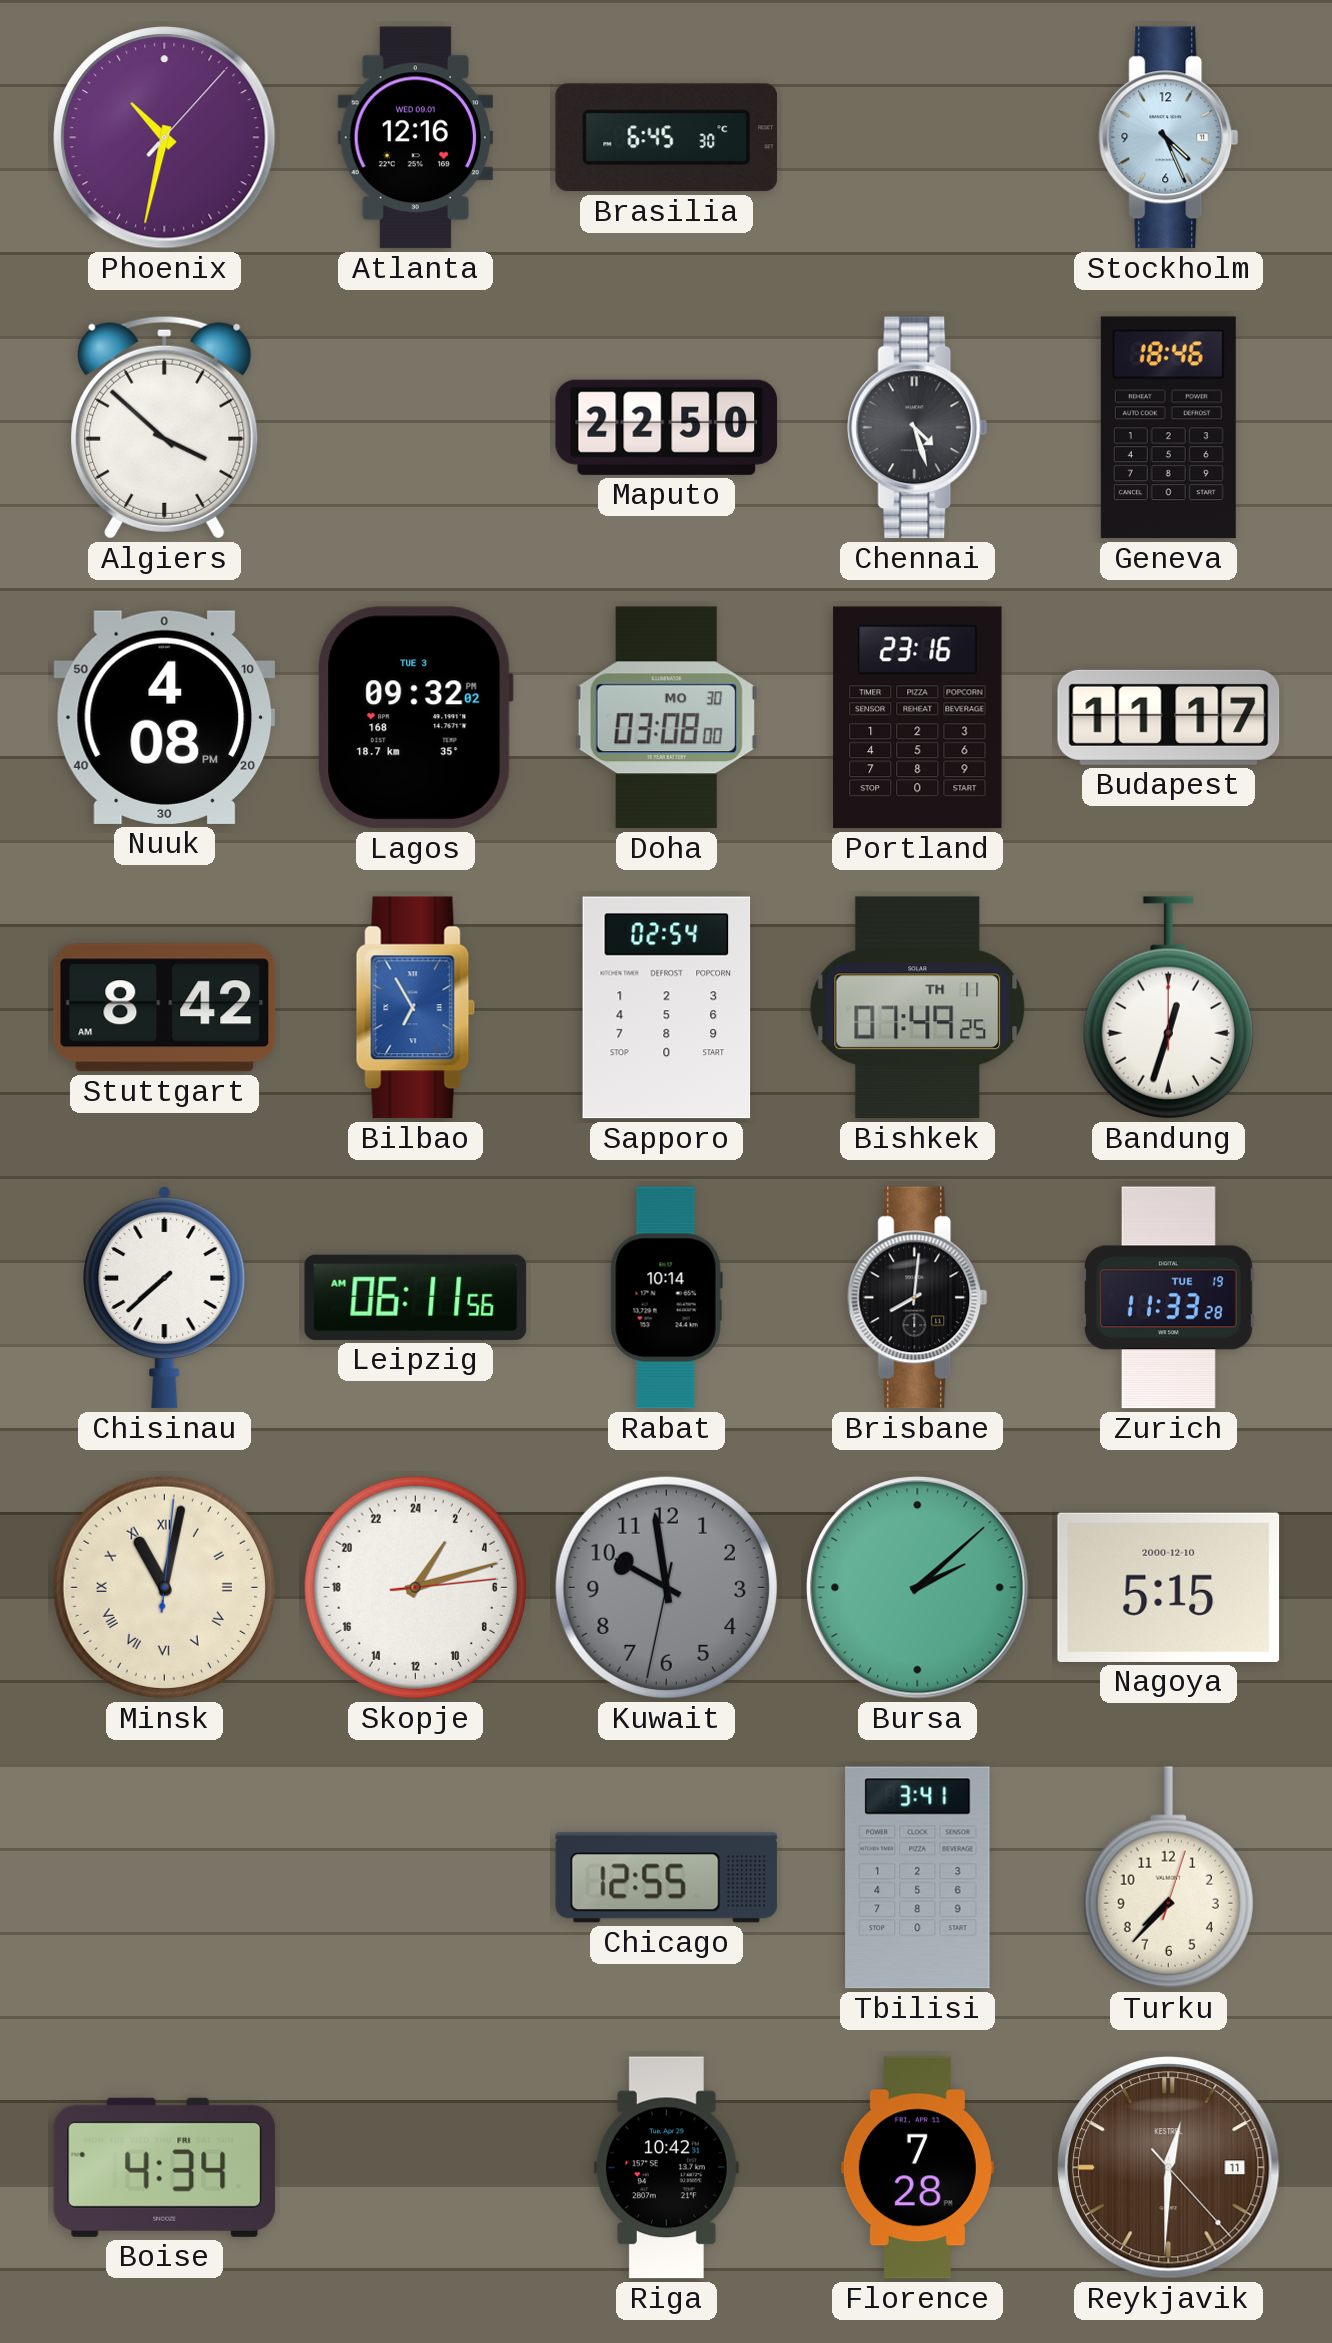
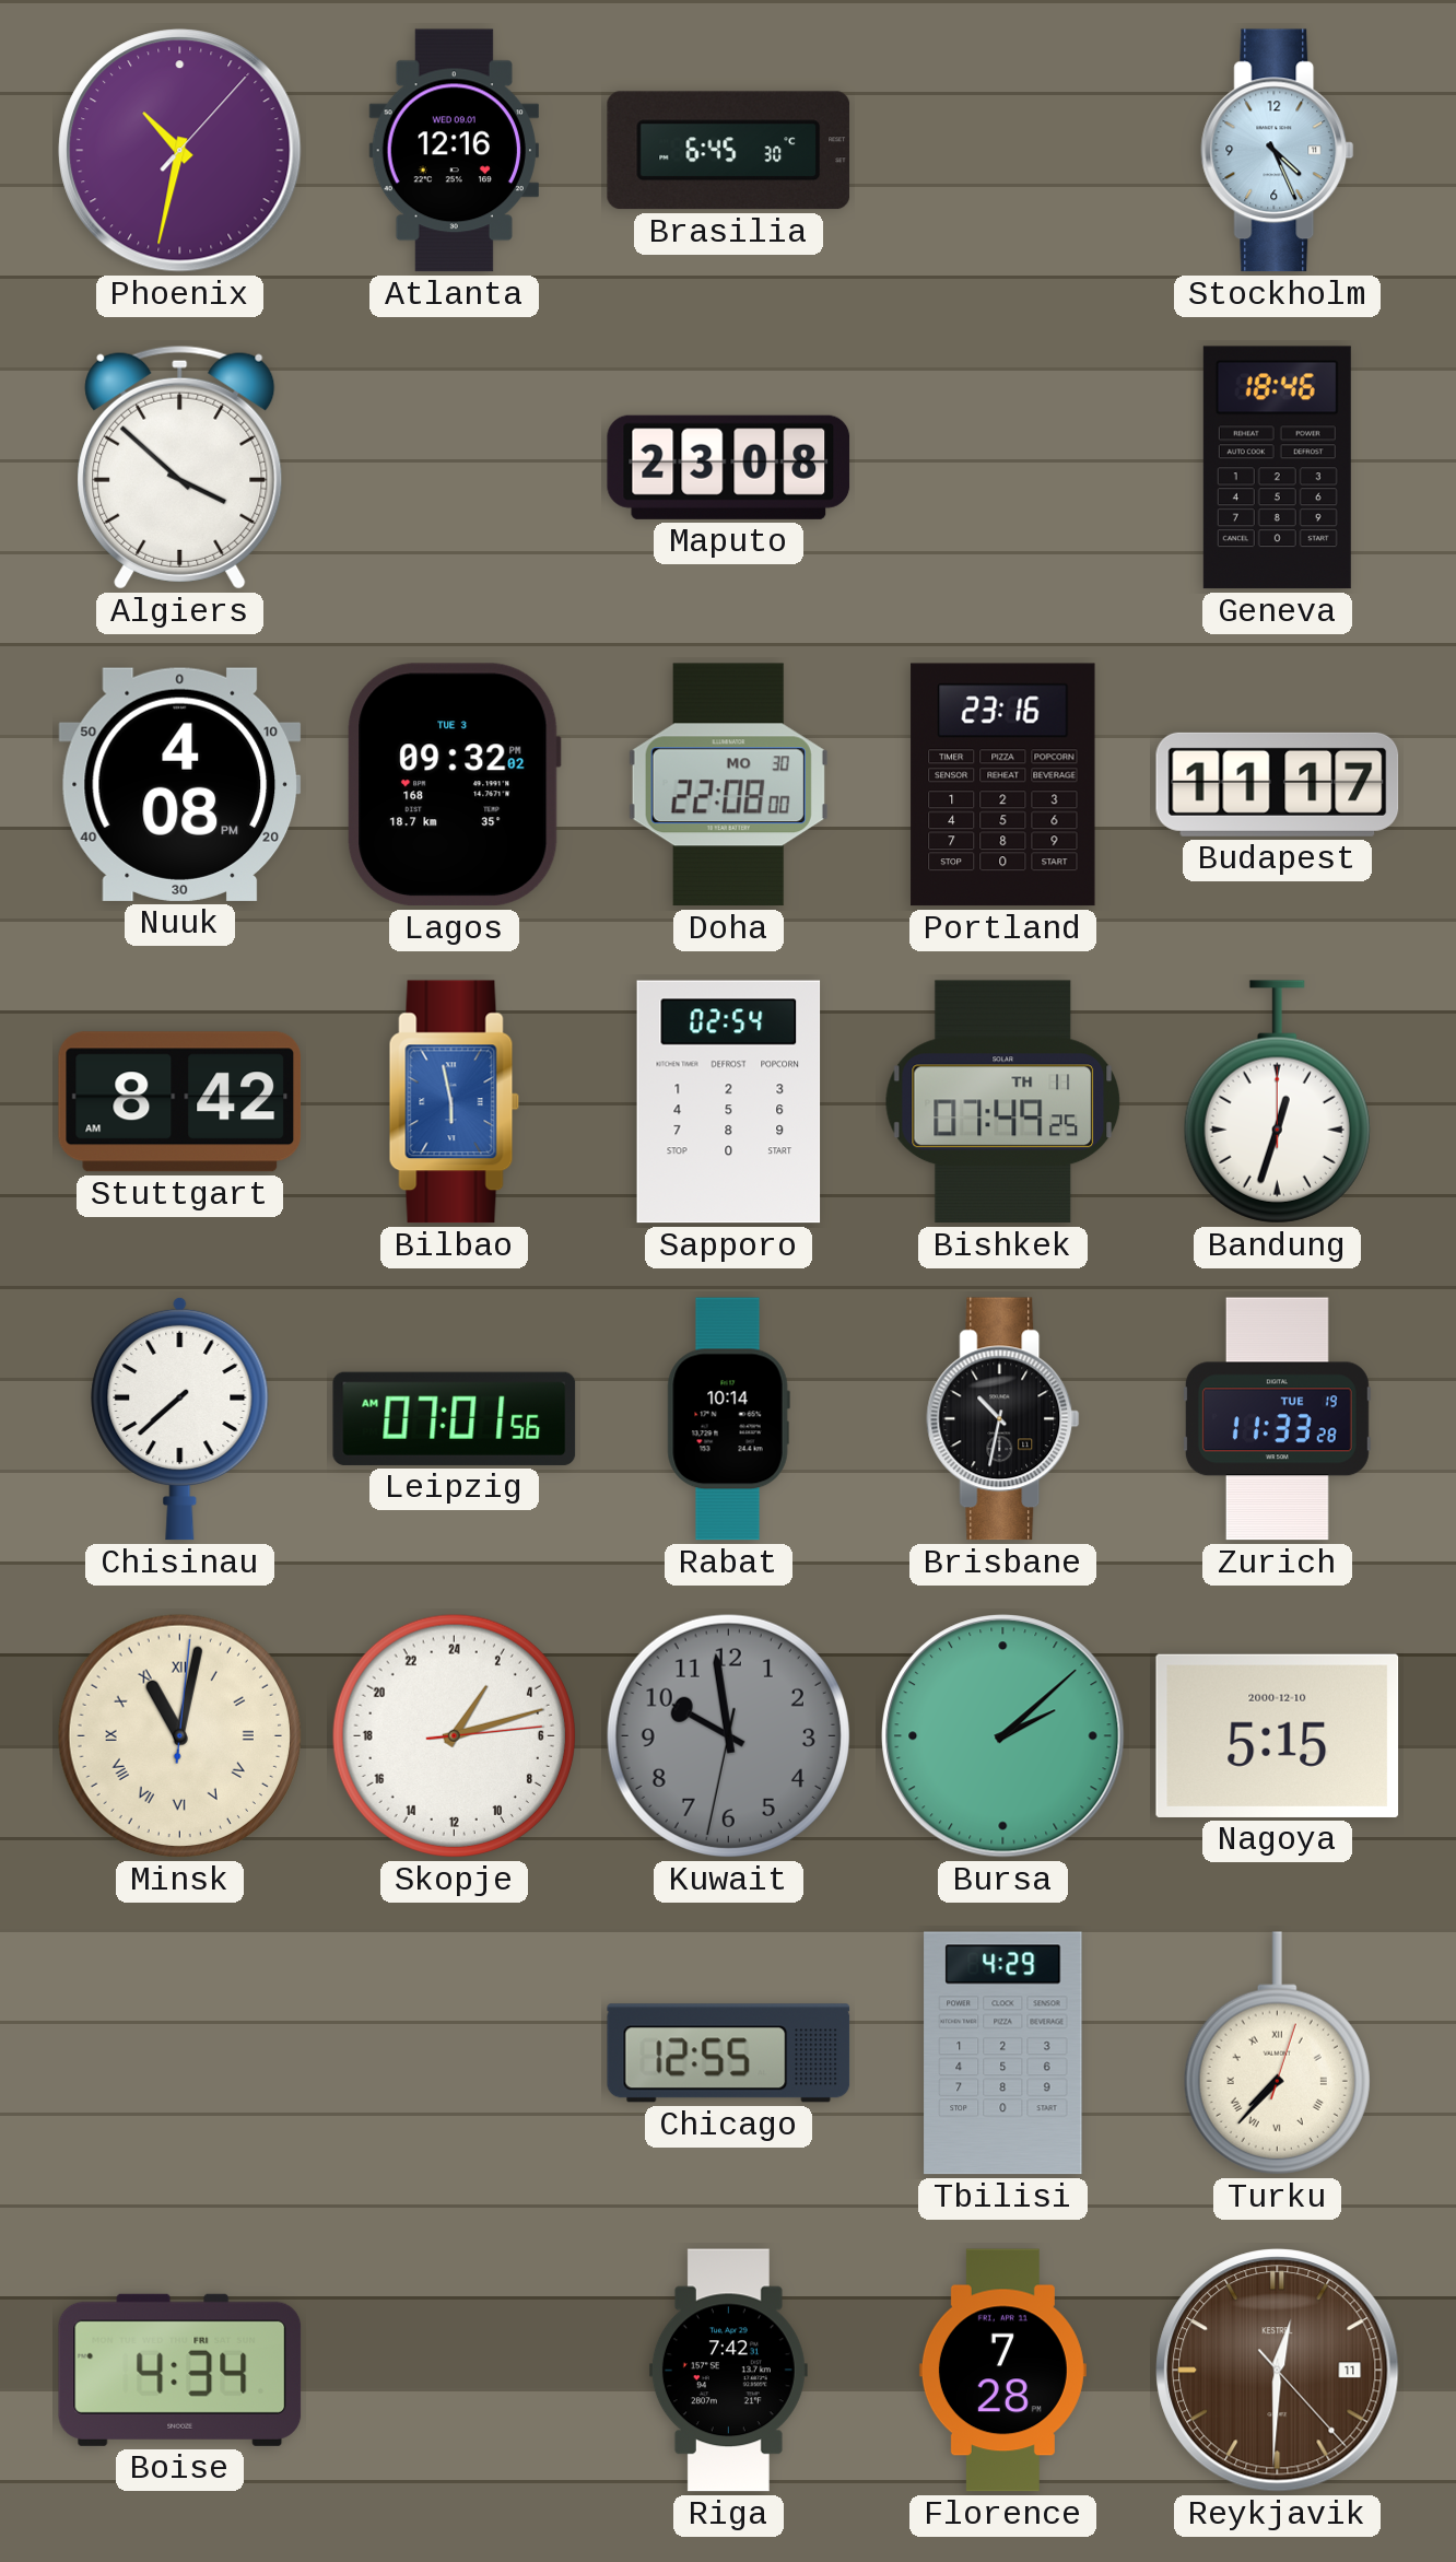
Maputo: 22:50 -> 23:08 (729, 467)
Chennai: 4:27 -> none (918, 428)
Doha: 03:08 -> 22:08 (728, 785)
Bilbao: 6:55 -> 5:58 (455, 1102)
Leipzig: 06:11 -> 07:01 (455, 1418)
Brisbane: 8:01 -> 10:32 (1003, 1419)
Tbilisi: 3:41 -> 4:29 (1003, 2054)
Turku numerals: Arabic -> Roman (1277, 2054)
Riga: 10:42 -> 7:42 (728, 2371)
